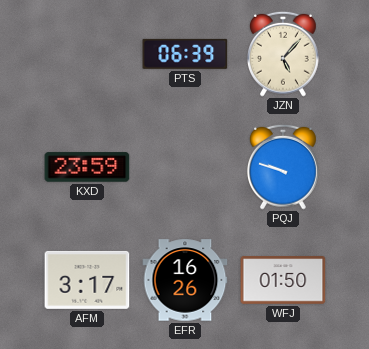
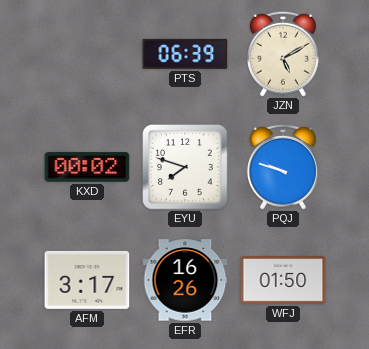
JZN: 5:07 -> 5:10 (283, 54)
KXD: 23:59 -> 00:02 (87, 167)
EYU: none -> 7:48 (185, 167)
